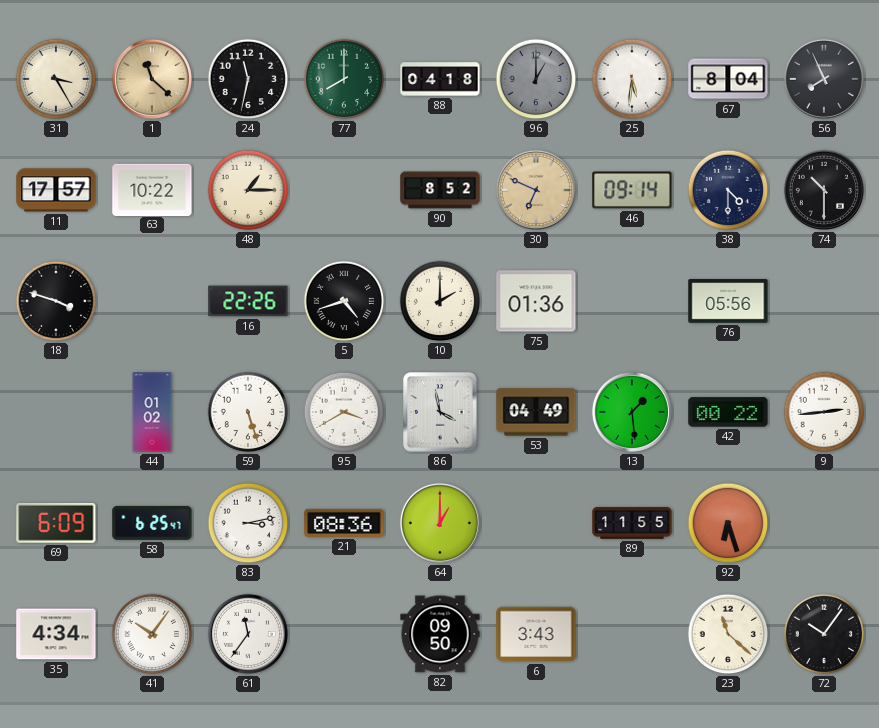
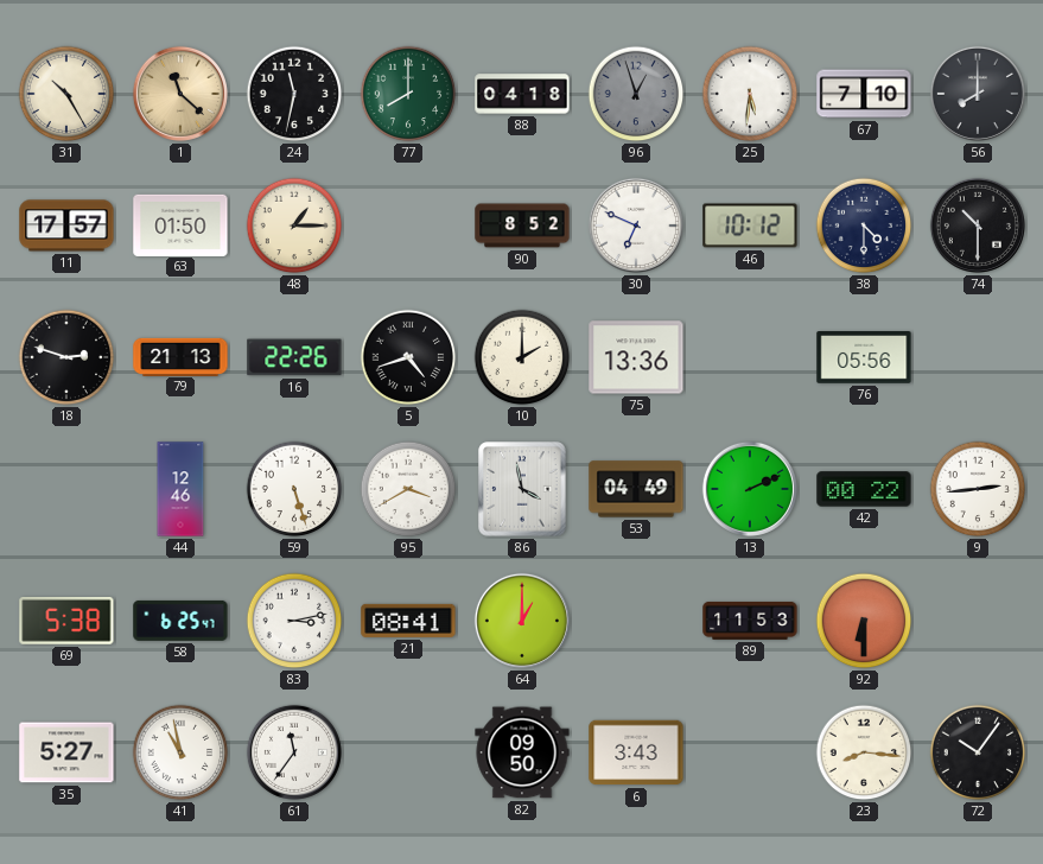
31: 3:25 -> 10:25 (66, 94)
96: 1:00 -> 12:57 (636, 94)
67: 8:04 -> 7:10 (864, 94)
56: 7:56 -> 8:00 (978, 94)
63: 10:22 -> 01:50 (180, 224)
30 dial: champagne -> white (636, 225)
46: 09:14 -> 10:12 (750, 225)
18: 3:48 -> 2:48 (66, 357)
79: none -> 21:13 (180, 356)
75: 01:36 -> 13:36 (636, 357)
44: 01:02 -> 12:46 (180, 489)
13: 1:29 -> 2:11 (750, 489)
69: 6:09 -> 5:38 (66, 621)
21: 08:36 -> 08:41 (408, 621)
89: 11:55 -> 11:53 (750, 621)
92: 6:27 -> 6:30 (864, 621)
35: 4:34 -> 5:27 (66, 752)
41: 10:06 -> 10:58 (180, 752)
23: 11:22 -> 8:16 (864, 752)
